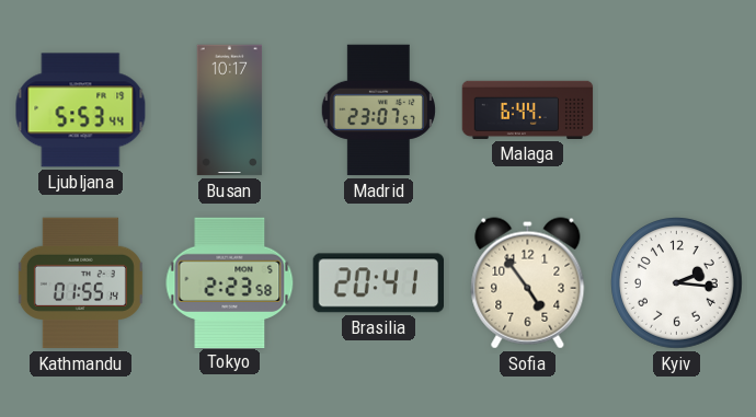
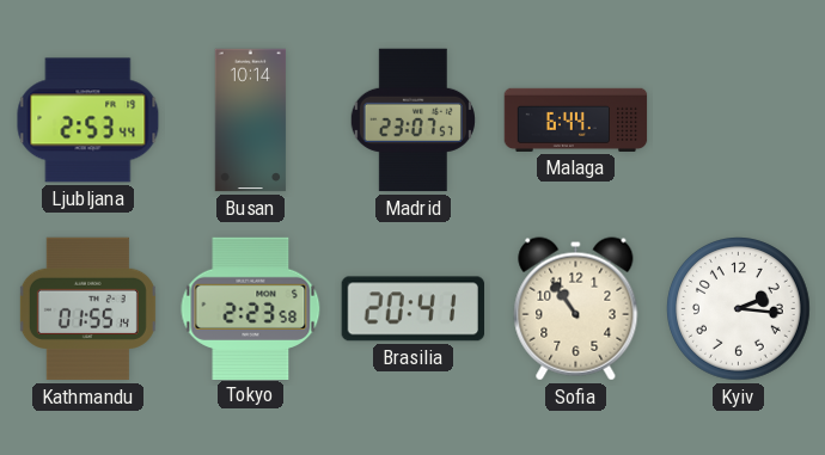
Ljubljana: 5:53 -> 2:53 (88, 121)
Busan: 10:17 -> 10:14 (251, 121)
Sofia: 4:54 -> 10:54 (576, 309)
